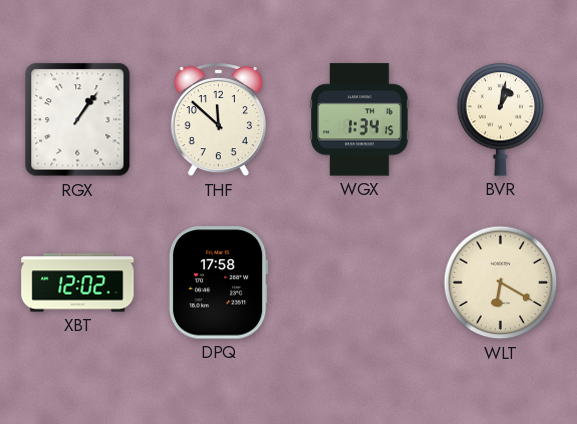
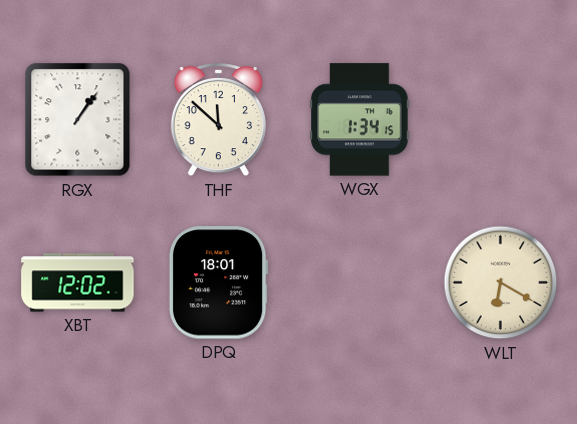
BVR: 1:02 -> none (501, 119)
DPQ: 17:58 -> 18:01 (218, 283)
